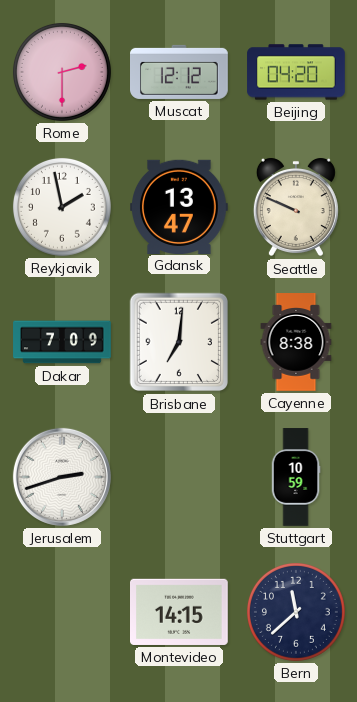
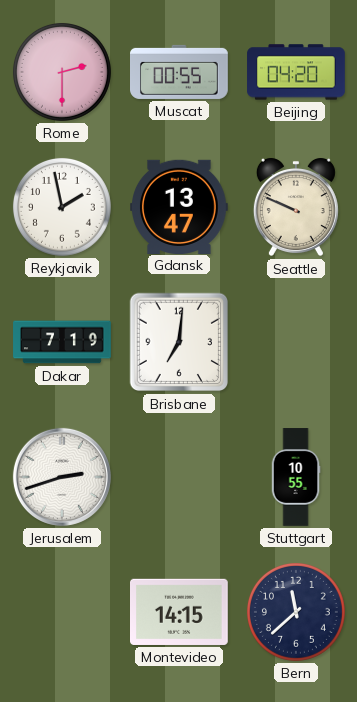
Muscat: 12:12 -> 00:55 (180, 72)
Dakar: 7:09 -> 7:19 (62, 342)
Cayenne: 8:38 -> none (296, 342)
Stuttgart: 10:59 -> 10:55 (296, 477)
